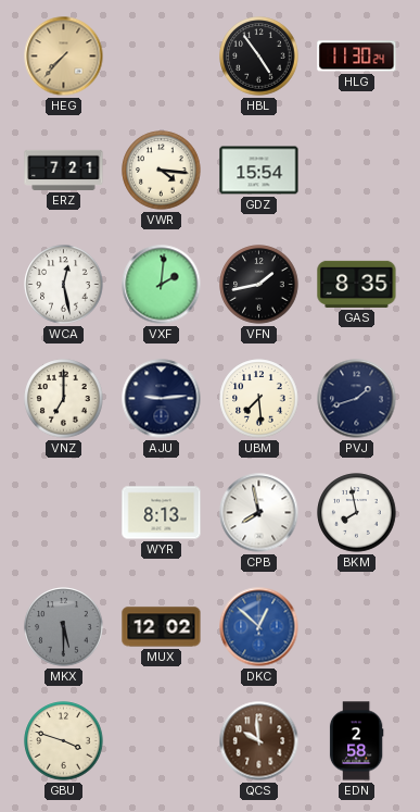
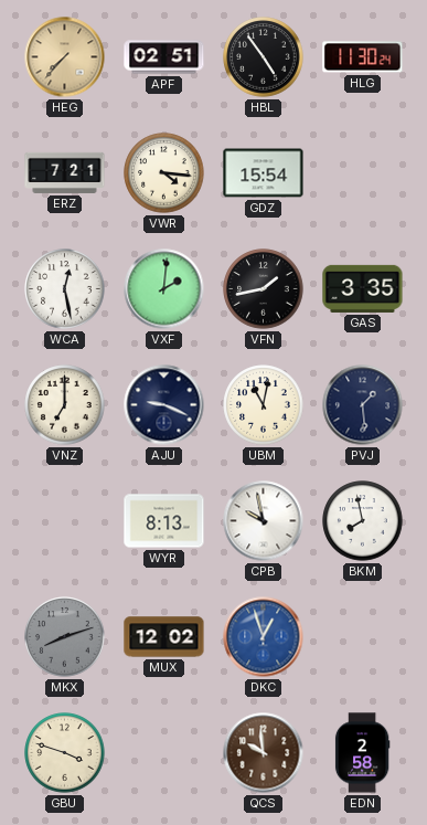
APF: none -> 02:51 (164, 57)
GAS: 8:35 -> 3:35 (363, 288)
AJU: 9:14 -> 9:19 (164, 405)
UBM: 7:29 -> 11:02 (264, 405)
PVJ: 1:42 -> 1:29 (363, 405)
CPB: 7:58 -> 9:58 (264, 521)
MKX: 5:30 -> 8:12 (65, 637)
DKC: 12:52 -> 12:57 (264, 637)
